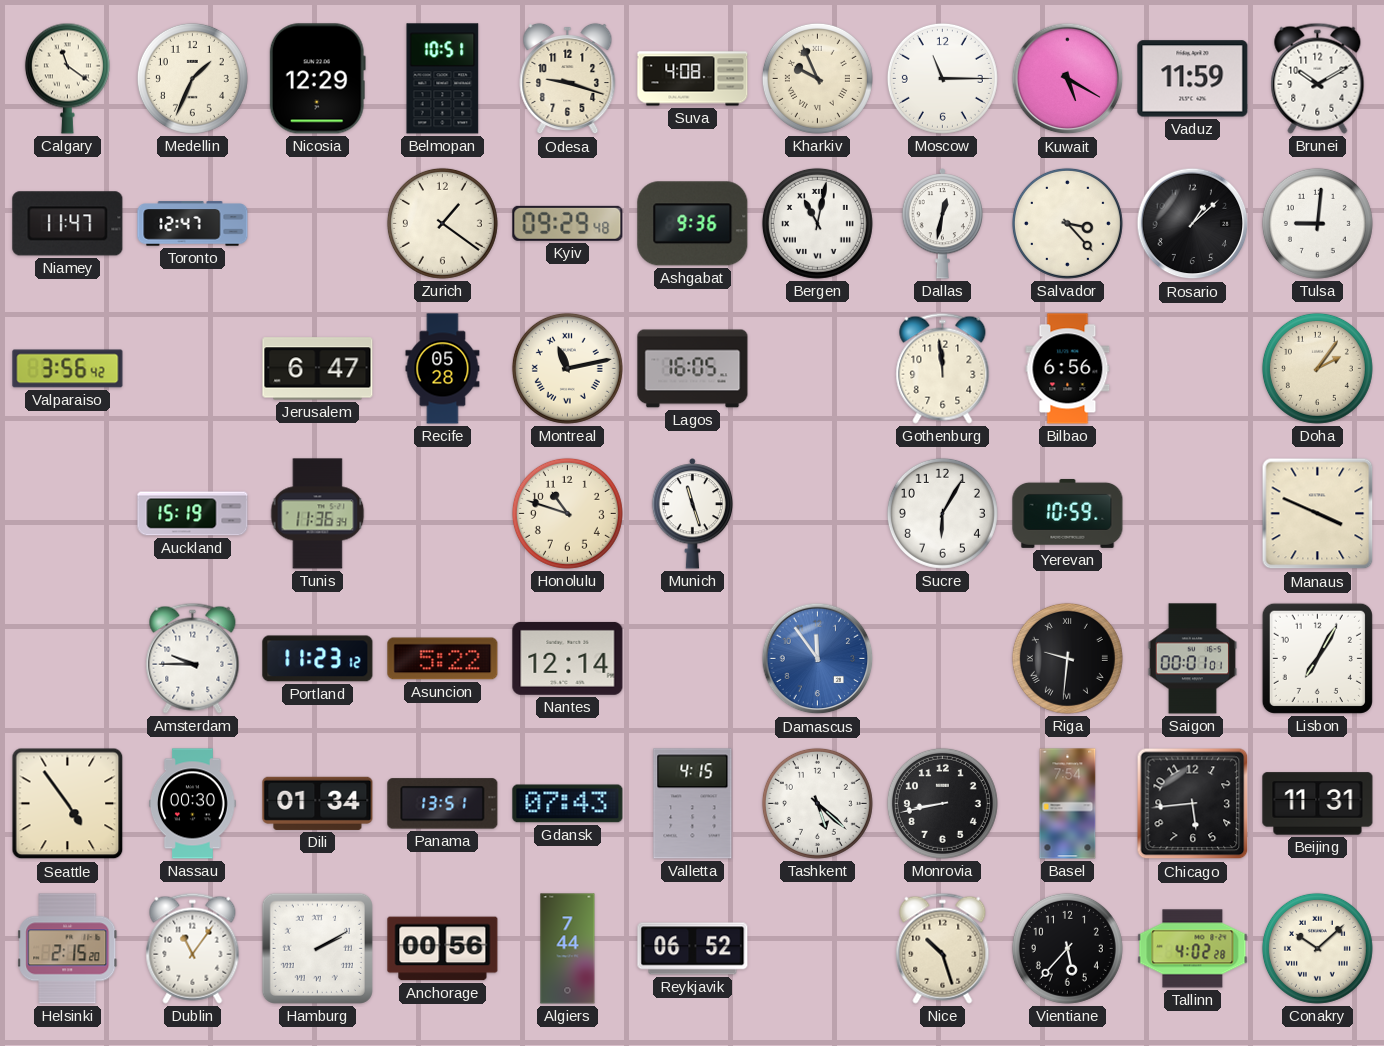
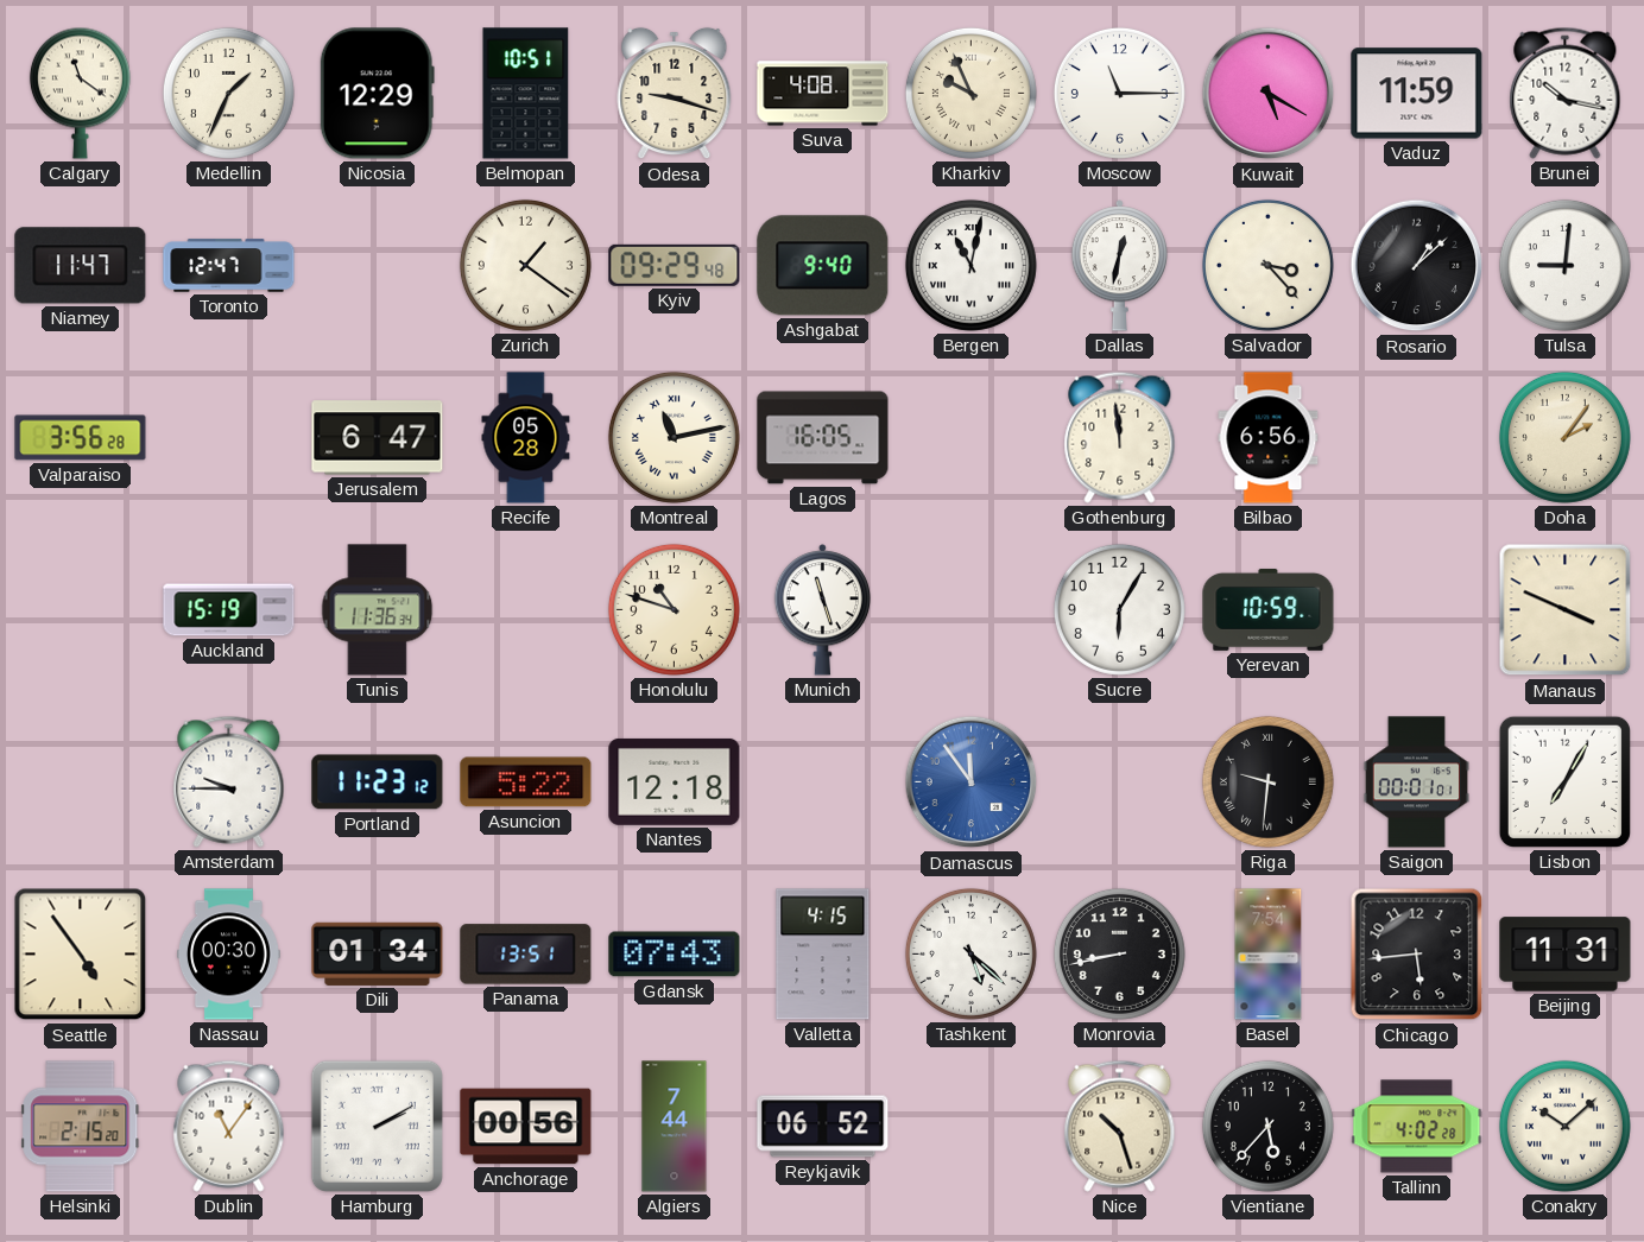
Brunei: 10:10 -> 10:17 (1566, 93)
Ashgabat: 9:36 -> 9:40 (823, 266)
Valparaiso: 3:56:42 -> 3:56:28 (81, 438)
Nantes: 12:14 -> 12:18 (675, 781)
